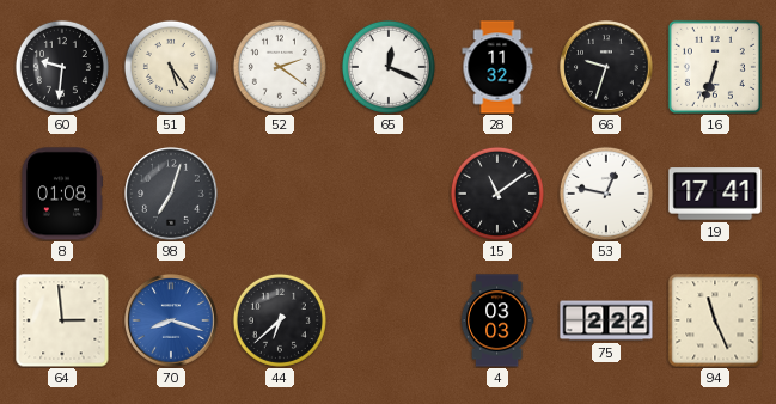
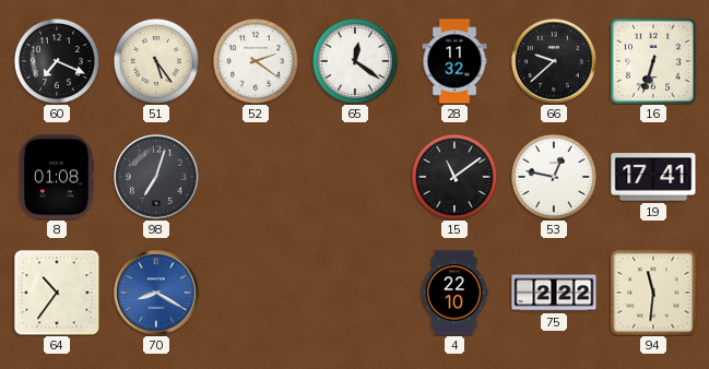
60: 9:31 -> 7:19 (57, 61)
65: 12:19 -> 12:21 (355, 61)
66: 9:33 -> 9:38 (554, 61)
64: 2:59 -> 10:36 (57, 293)
70: 8:18 -> 8:20 (156, 293)
44: 6:38 -> none (280, 320)
4: 03:03 -> 22:10 (454, 293)
94: 11:26 -> 11:31 (653, 293)
